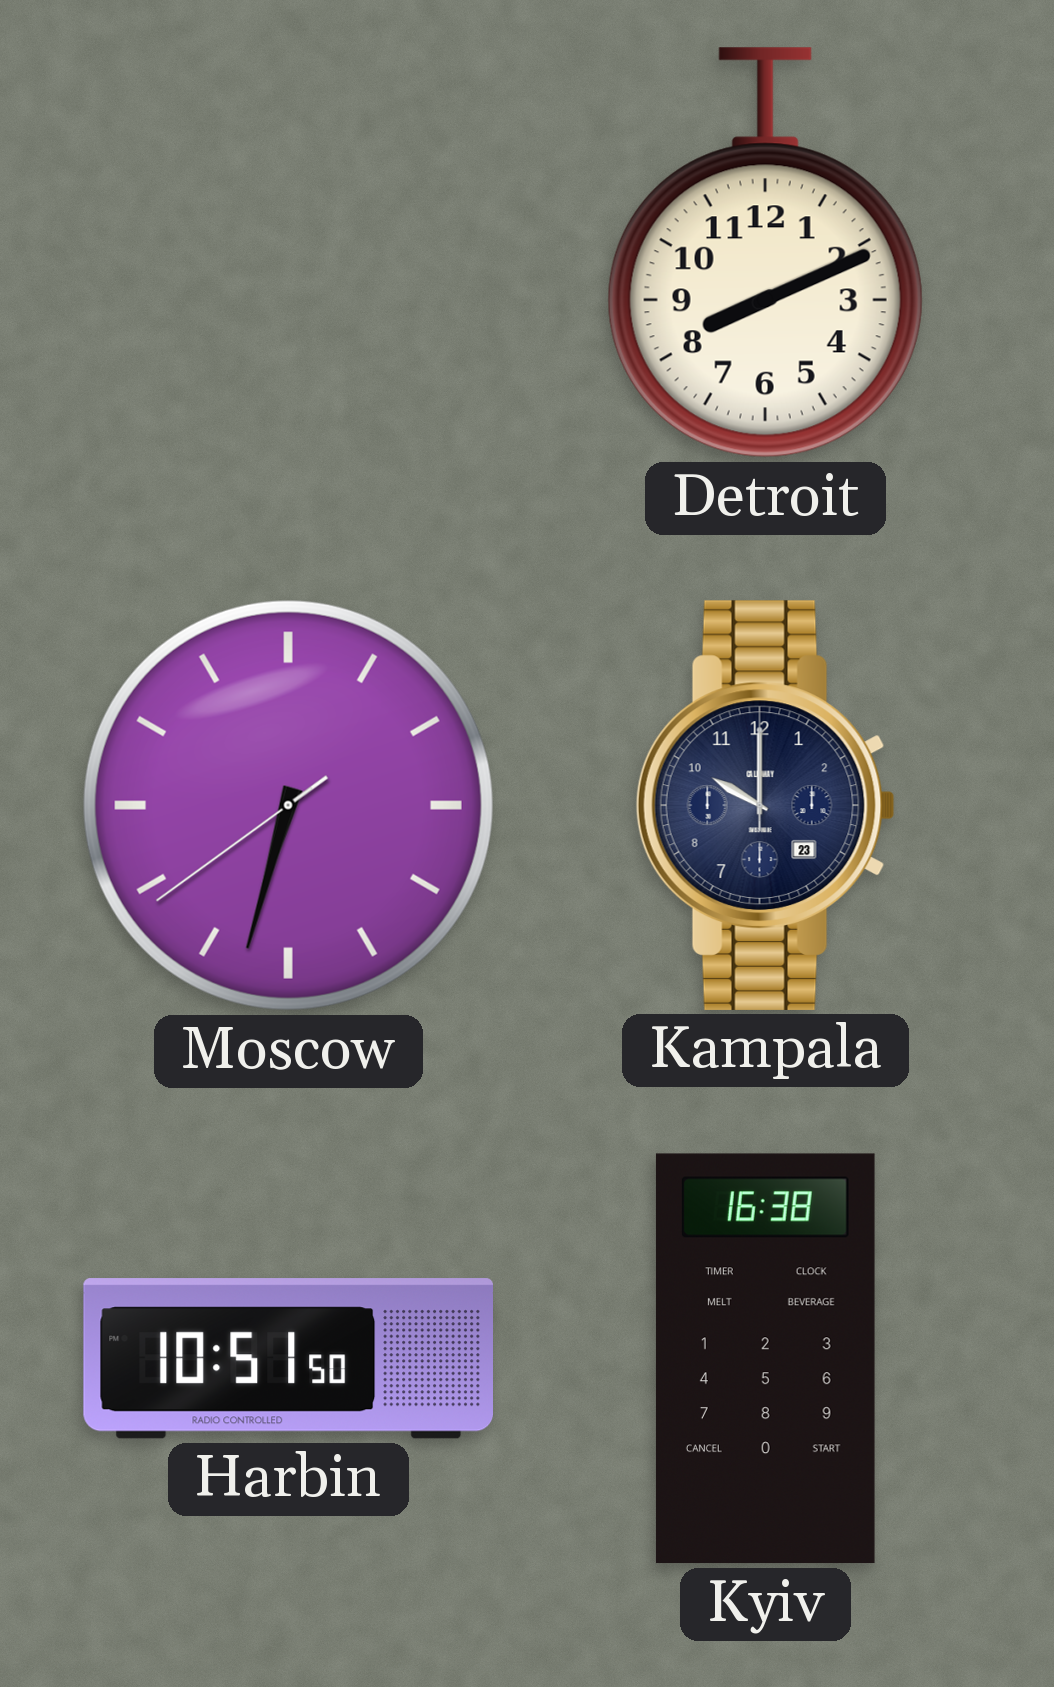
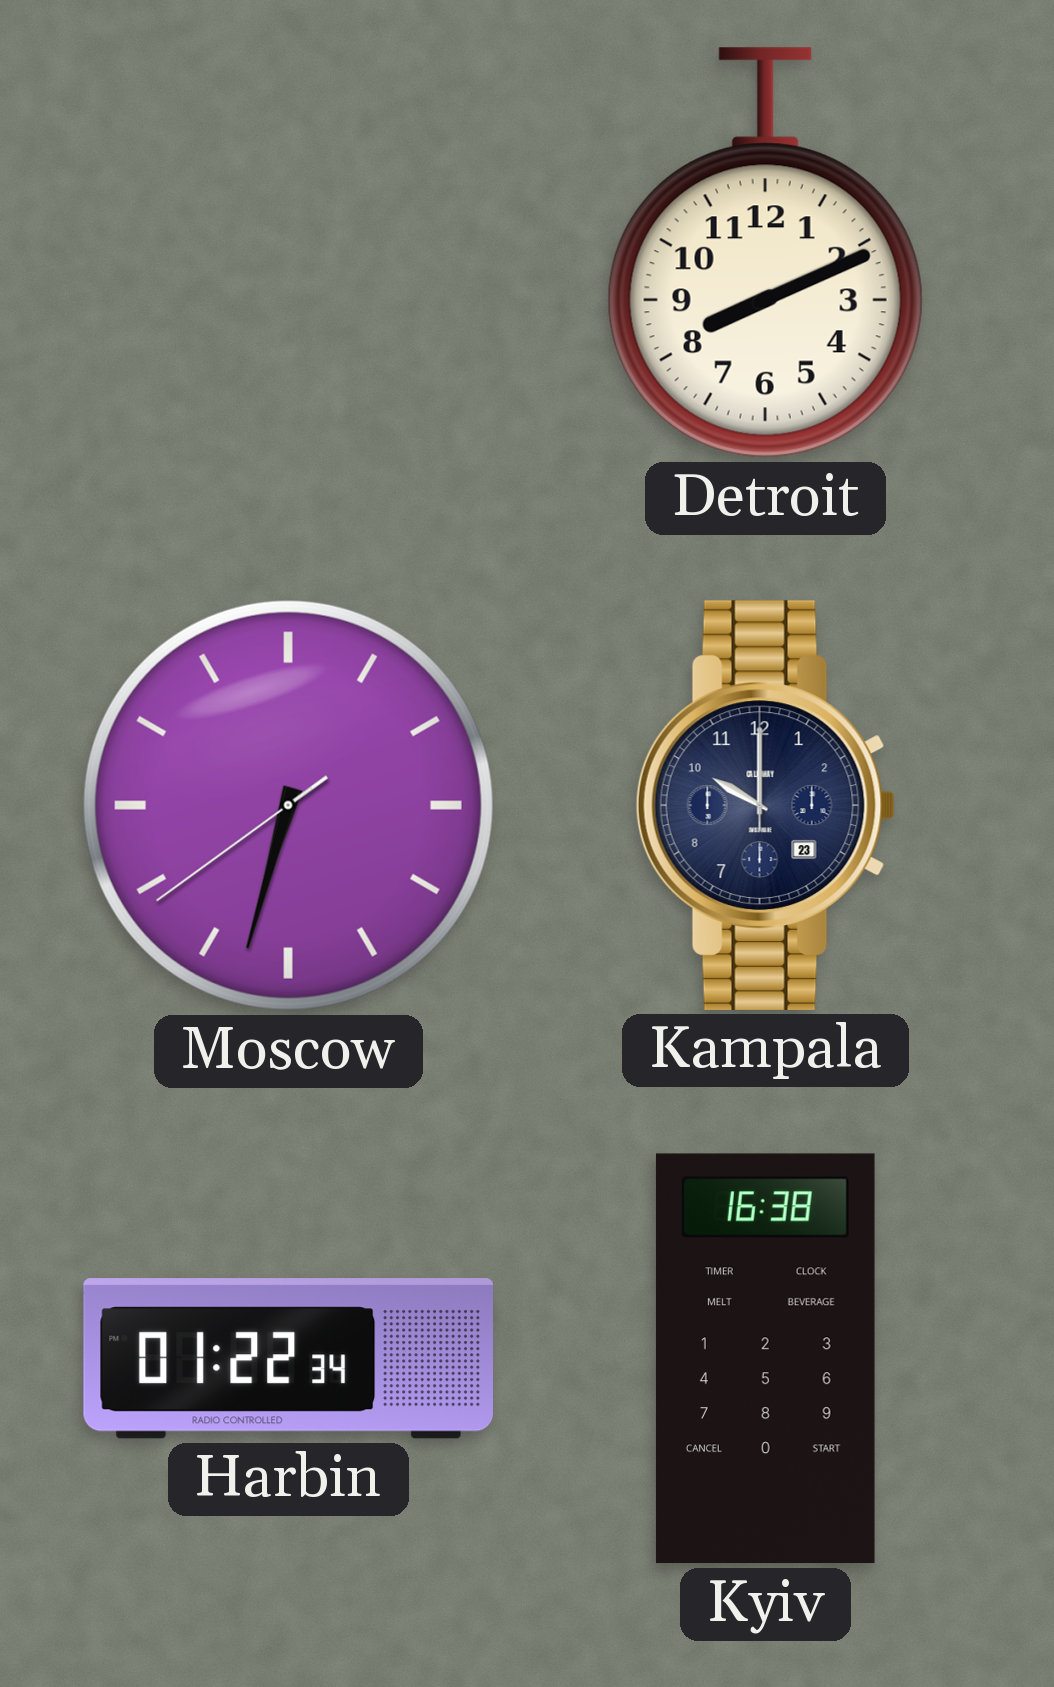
Harbin: 10:51 -> 01:22 (288, 1359)
